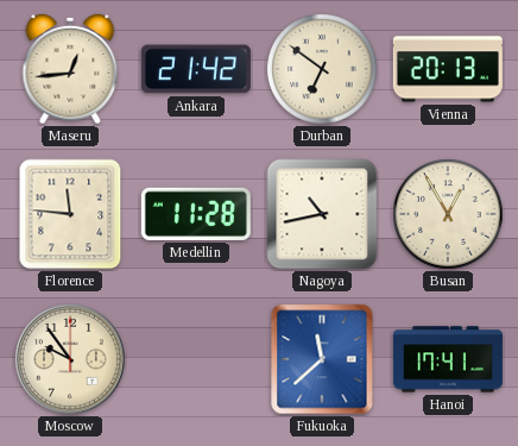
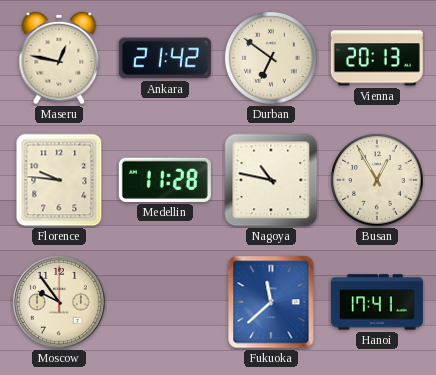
Maseru: 12:44 -> 12:47 (59, 58)
Florence: 11:46 -> 9:46 (59, 180)
Nagoya: 10:43 -> 10:47 (271, 180)
